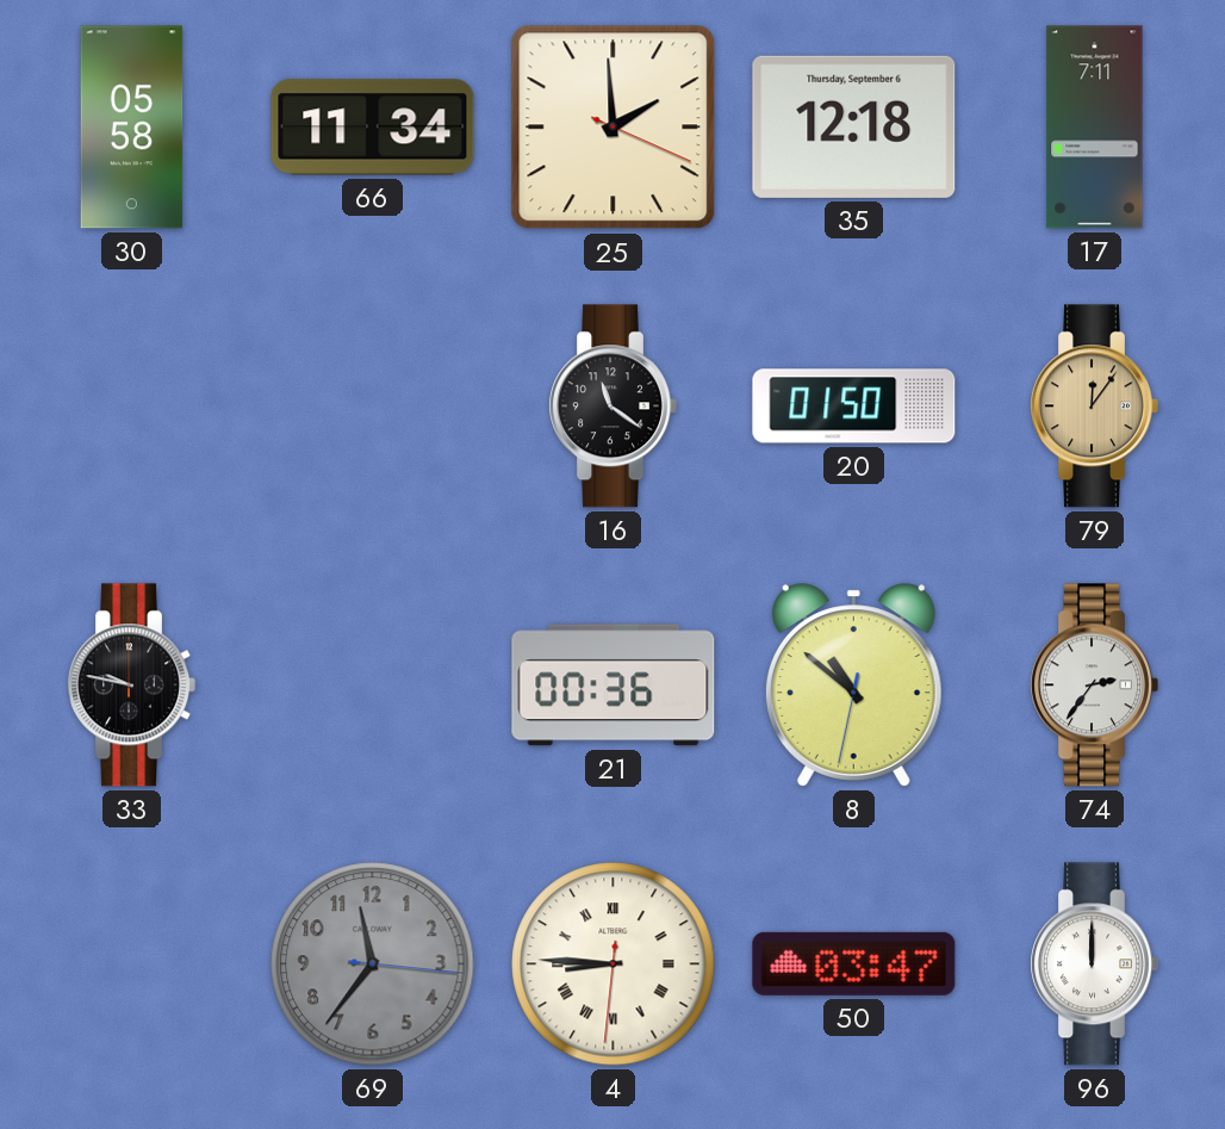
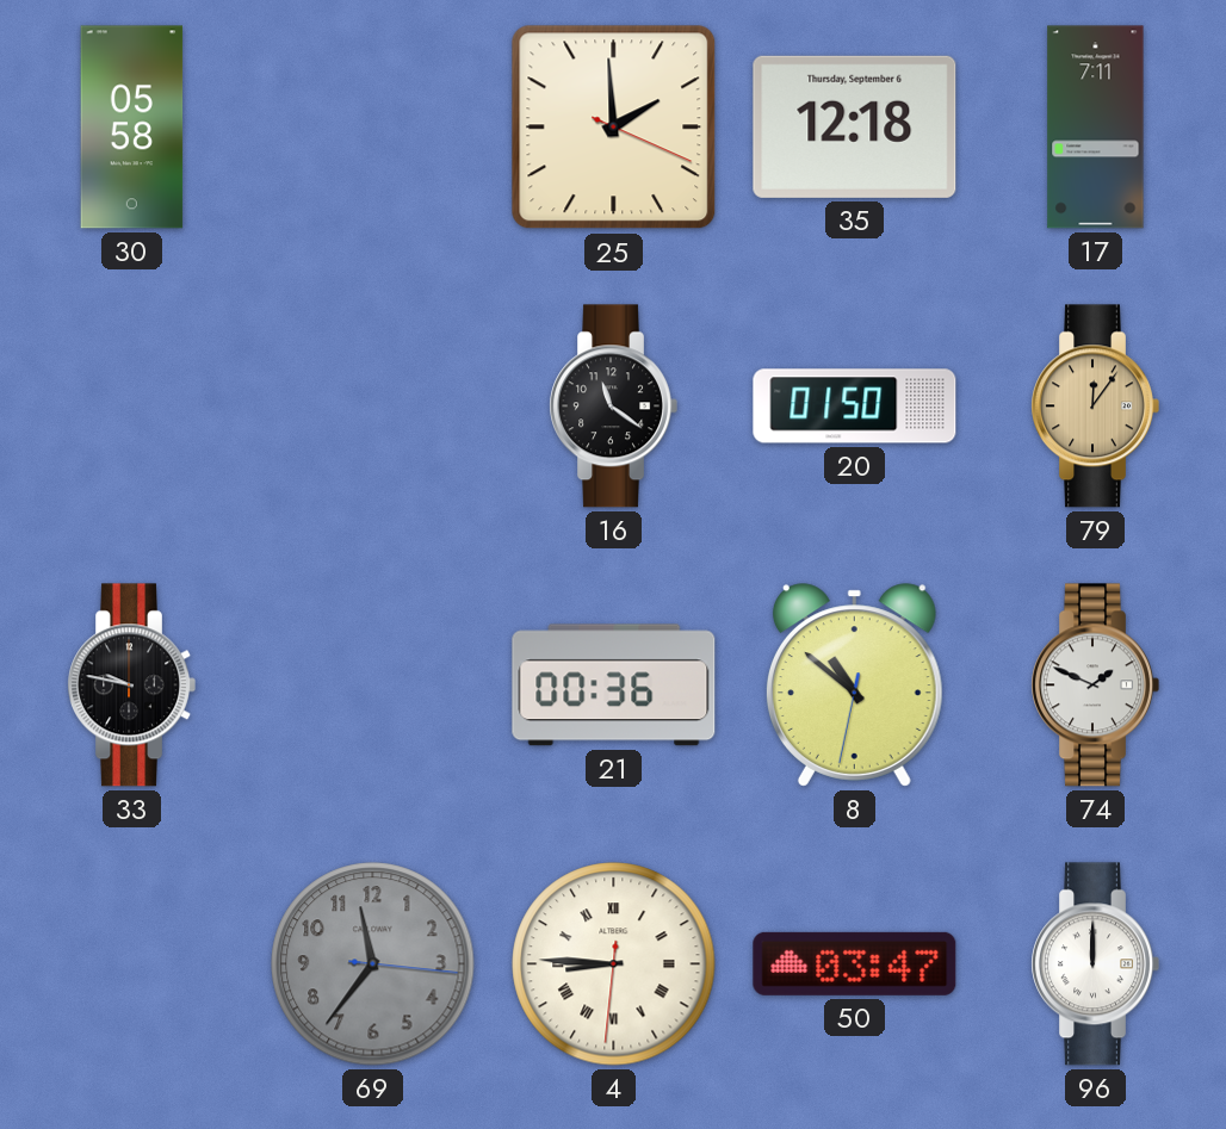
66: 11:34 -> none (373, 128)
74: 2:36 -> 1:49 (1095, 686)
